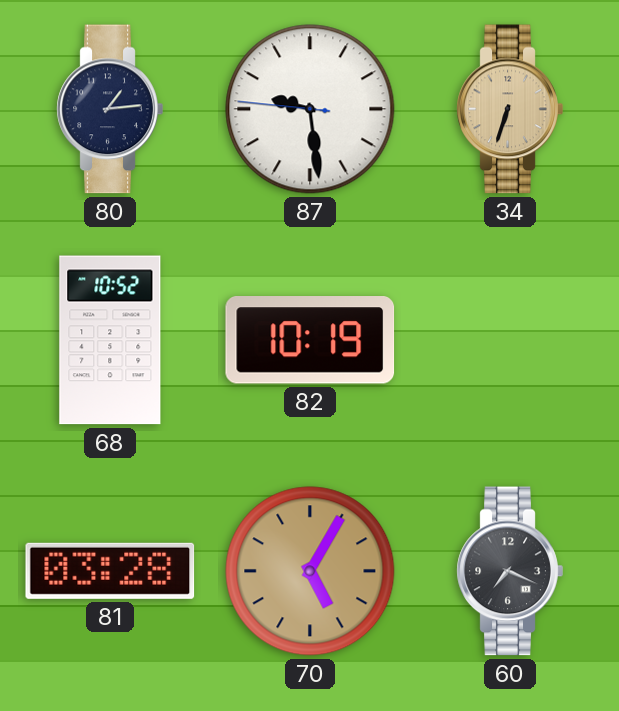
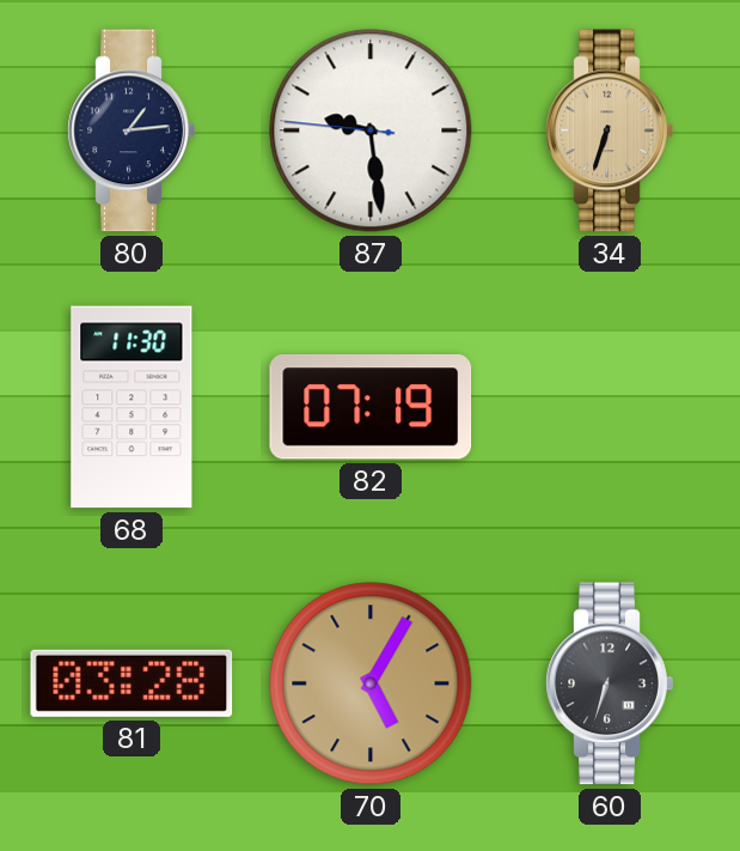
68: 10:52 -> 11:30 (132, 407)
82: 10:19 -> 07:19 (371, 408)
60: 7:19 -> 6:33 (610, 683)
